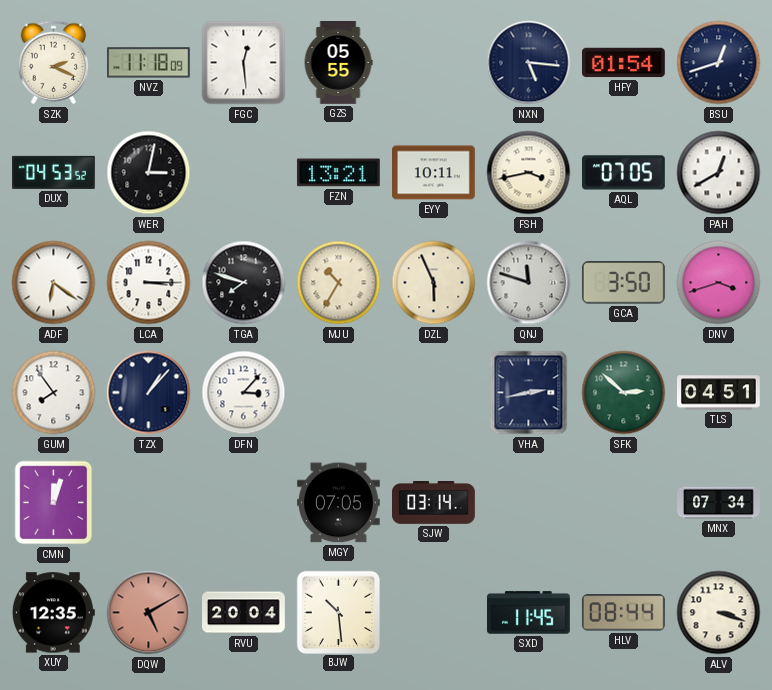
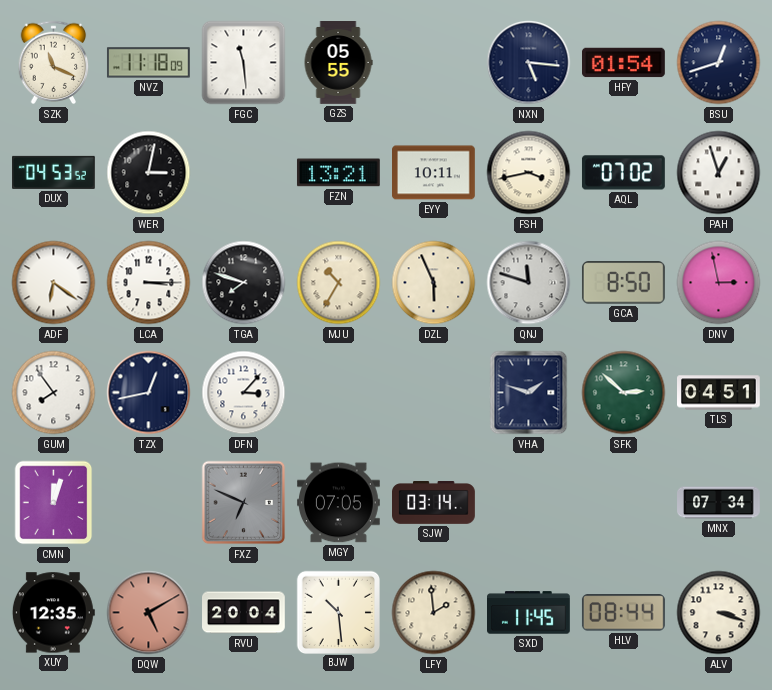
SZK: 2:19 -> 11:19 (54, 63)
FGC: 12:29 -> 11:29 (244, 63)
AQL: 07:05 -> 07:02 (624, 173)
PAH: 12:40 -> 12:57 (719, 173)
GCA: 3:50 -> 8:50 (623, 283)
DNV: 3:42 -> 2:58 (719, 283)
TZX: 1:07 -> 12:43 (149, 393)
VHA: 2:43 -> 1:48 (529, 393)
FXZ: none -> 6:49 (244, 503)
LFY: none -> 1:59 (434, 613)
